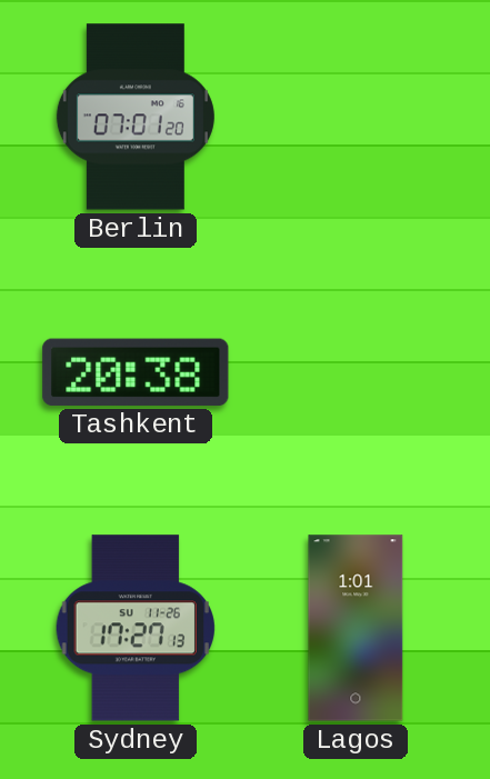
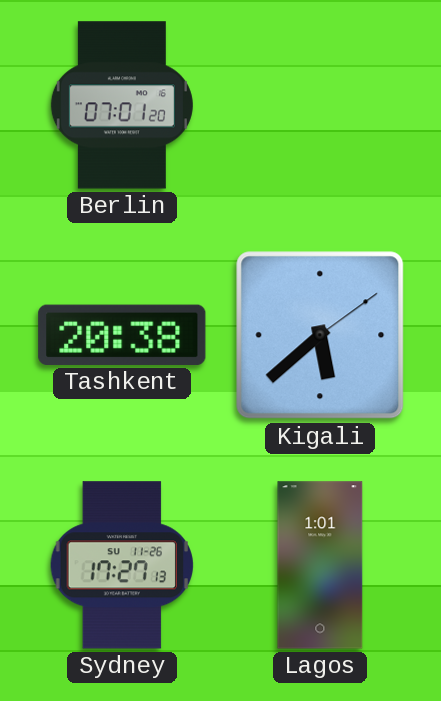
Kigali: none -> 5:38 (320, 335)
